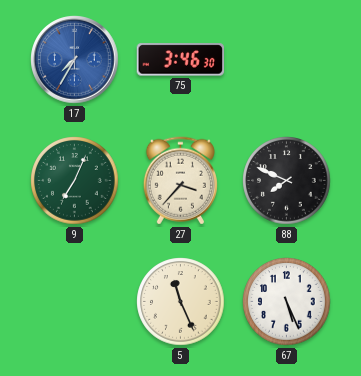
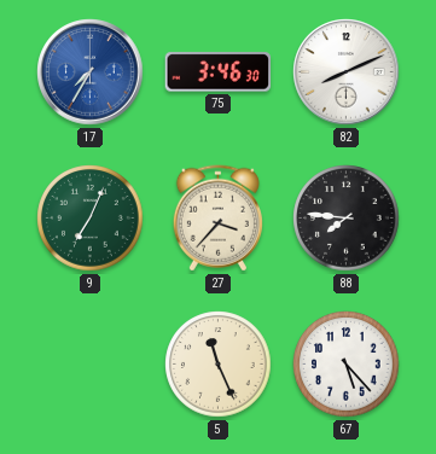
82: none -> 8:11 (347, 72)
88: 7:49 -> 7:46 (347, 219)
67: 5:26 -> 5:23 (347, 365)
